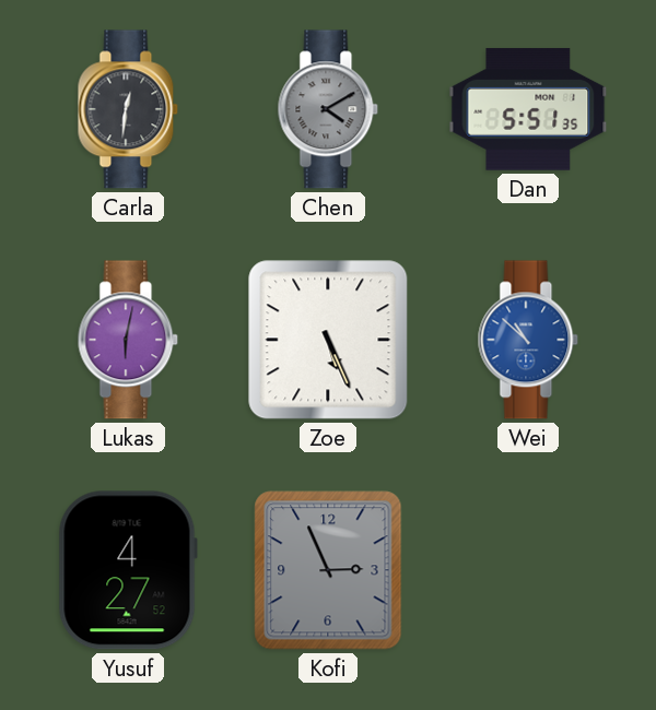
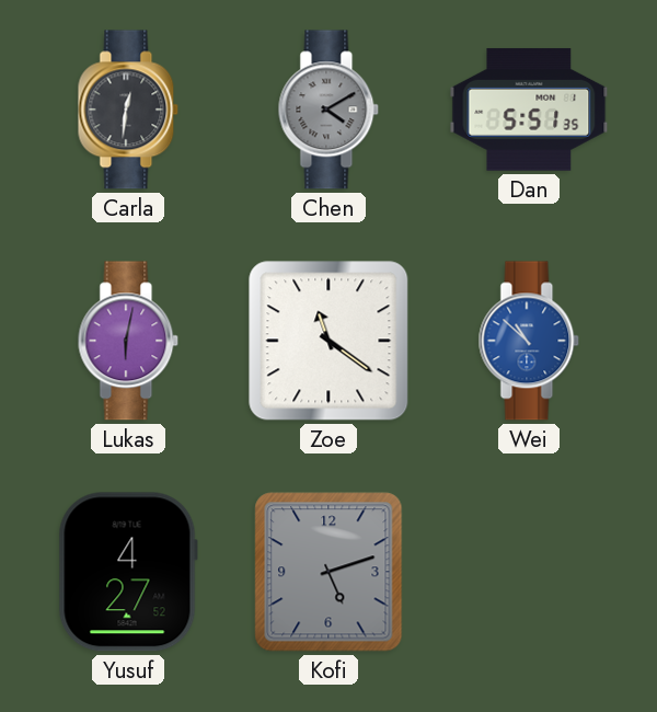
Zoe: 5:26 -> 11:21 (328, 341)
Kofi: 2:56 -> 5:12 (328, 572)
